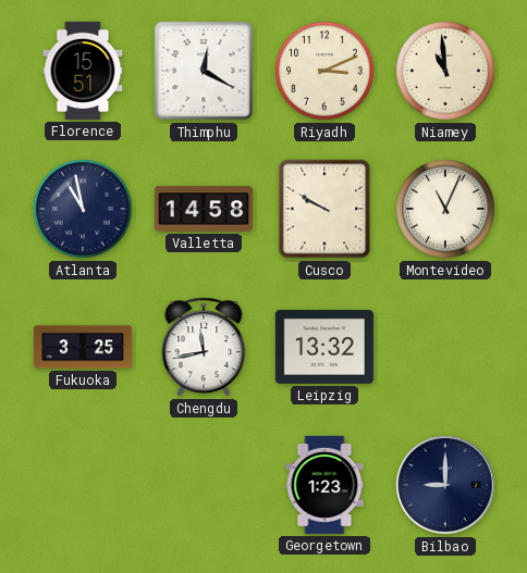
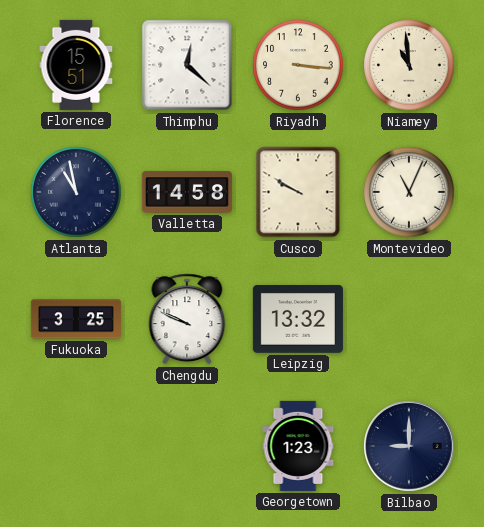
Thimphu: 12:20 -> 12:22 (187, 65)
Riyadh: 3:11 -> 3:16 (298, 65)
Chengdu: 11:43 -> 9:49 (187, 319)
